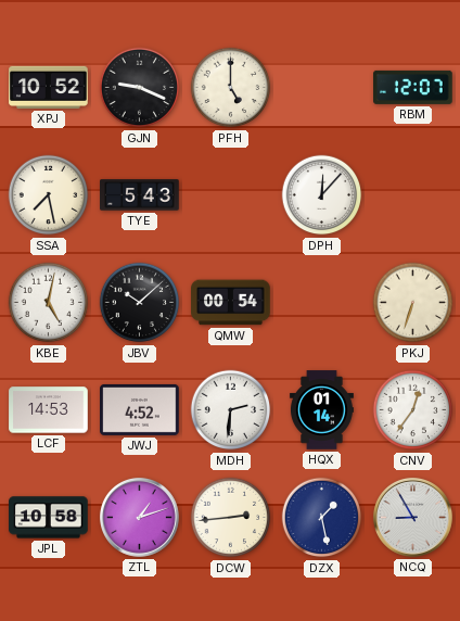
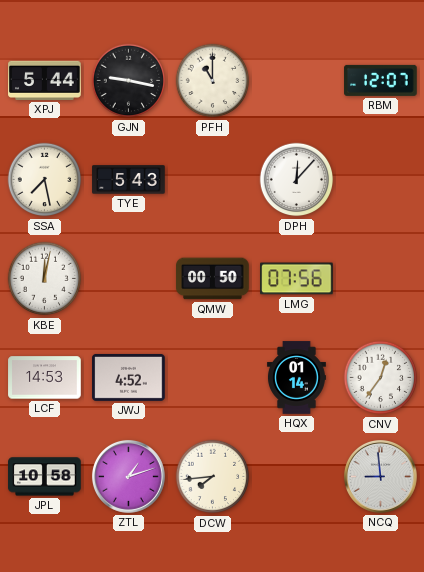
XPJ: 10:52 -> 5:44 (45, 80)
GJN: 9:19 -> 9:17 (129, 81)
PFH: 5:00 -> 11:00 (213, 81)
KBE: 5:02 -> 12:02 (45, 279)
JBV: 10:08 -> none (140, 303)
QMW: 00:54 -> 00:50 (213, 279)
LMG: none -> 07:56 (297, 279)
PKJ: 6:33 -> none (413, 303)
MDH: 2:31 -> none (231, 410)
DCW: 2:44 -> 7:44 (213, 477)
DZX: 1:28 -> none (322, 518)
NCQ: 8:55 -> 8:59 (380, 476)
